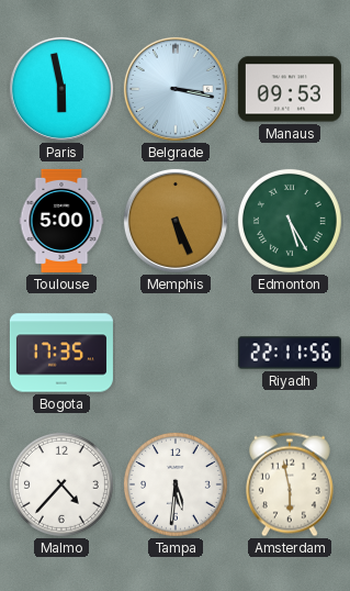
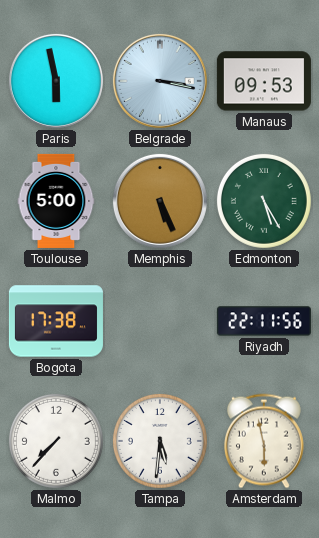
Bogota: 17:35 -> 17:38 (56, 321)
Malmo: 4:37 -> 7:37 (56, 441)
